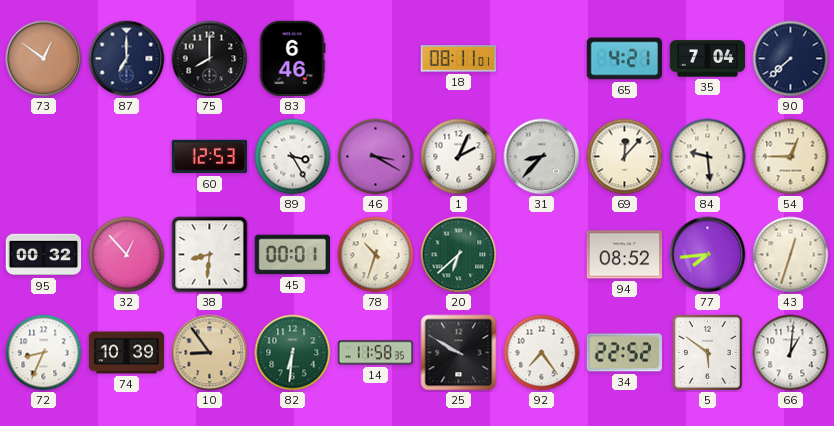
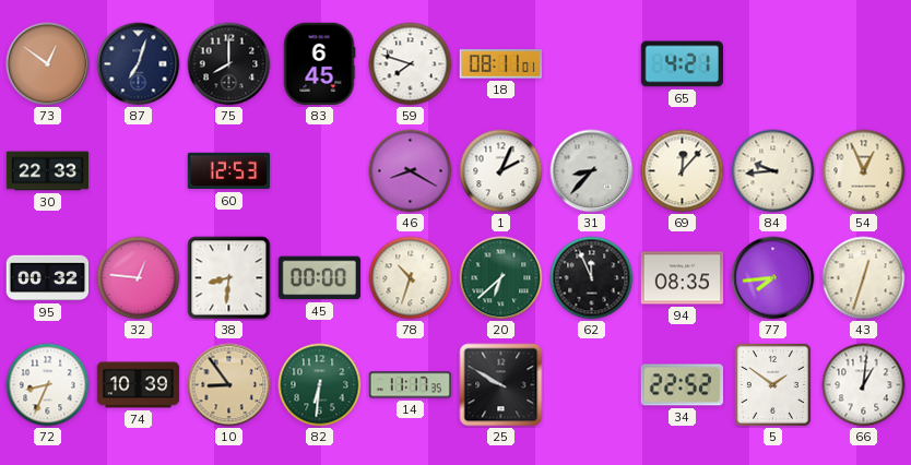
87: 7:00 -> 7:03 (139, 64)
83: 6:46 -> 6:45 (319, 64)
59: none -> 7:48 (411, 64)
35: 7:04 -> none (708, 59)
90: 7:38 -> none (791, 59)
30: none -> 22:33 (48, 171)
89: 3:25 -> none (293, 157)
46: 3:20 -> 8:20 (411, 171)
84: 9:29 -> 9:44 (773, 171)
54: 12:45 -> 12:56 (864, 171)
32: 12:53 -> 12:46 (139, 278)
45: 00:01 -> 00:00 (319, 278)
62: none -> 11:56 (592, 278)
94: 08:52 -> 08:35 (683, 278)
14: 11:58 -> 11:17 (411, 385)
92: 7:24 -> none (542, 353)
5: 5:51 -> 1:51 (772, 384)
